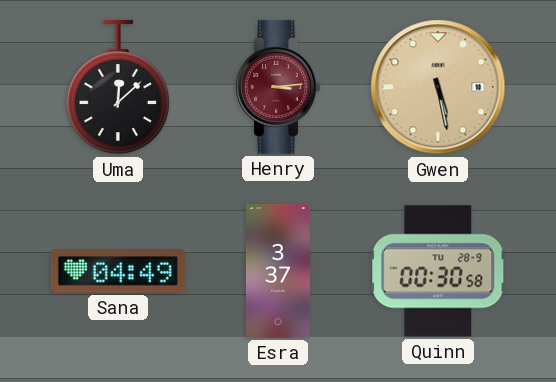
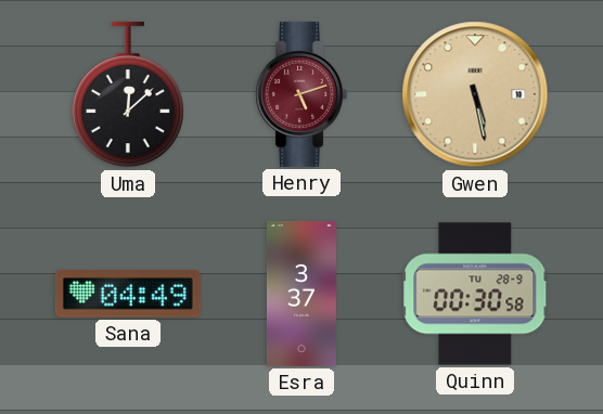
Henry: 3:14 -> 5:12 (300, 94)
